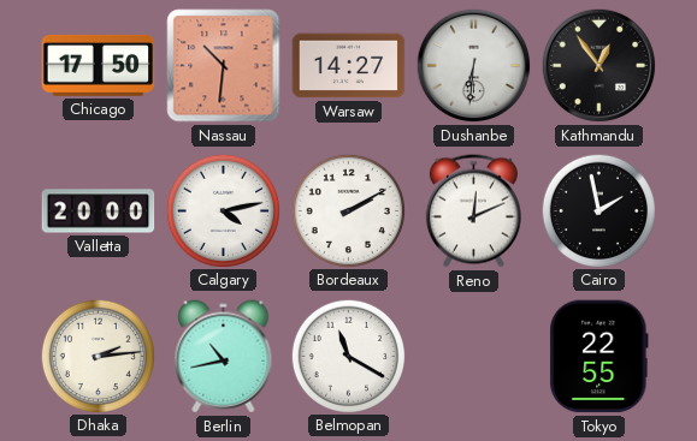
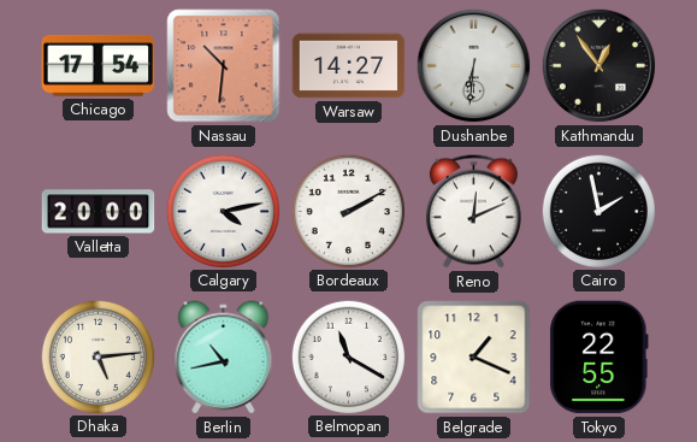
Chicago: 17:50 -> 17:54 (99, 65)
Dhaka: 2:14 -> 5:14 (98, 356)
Belgrade: none -> 1:19 (474, 358)
